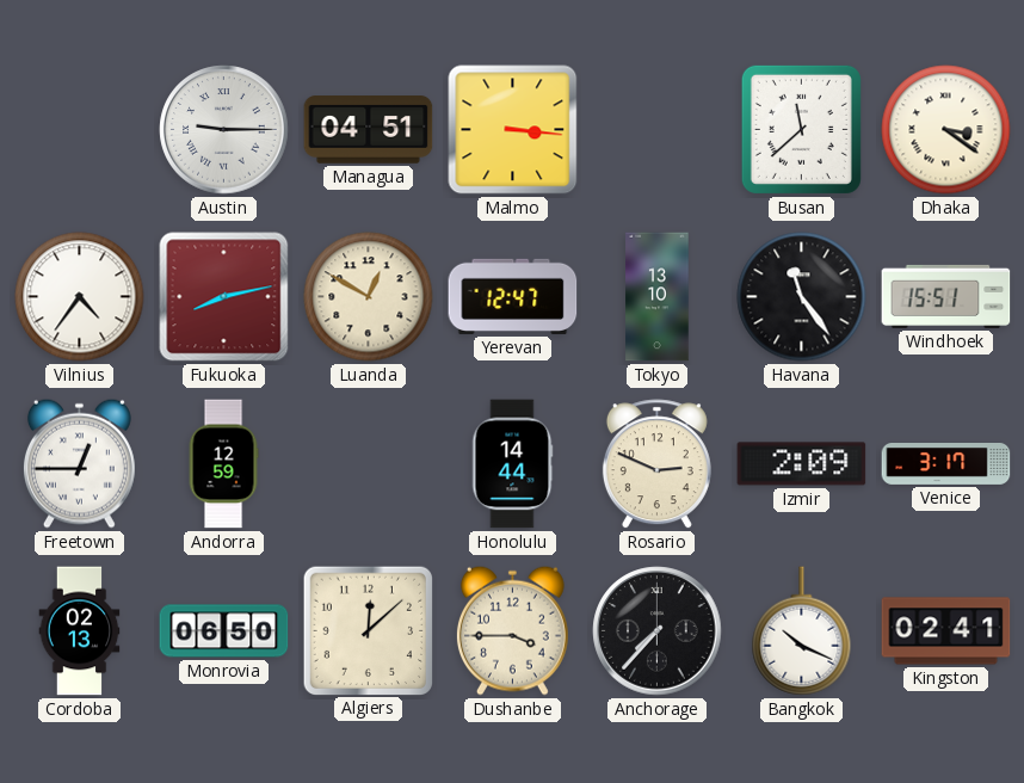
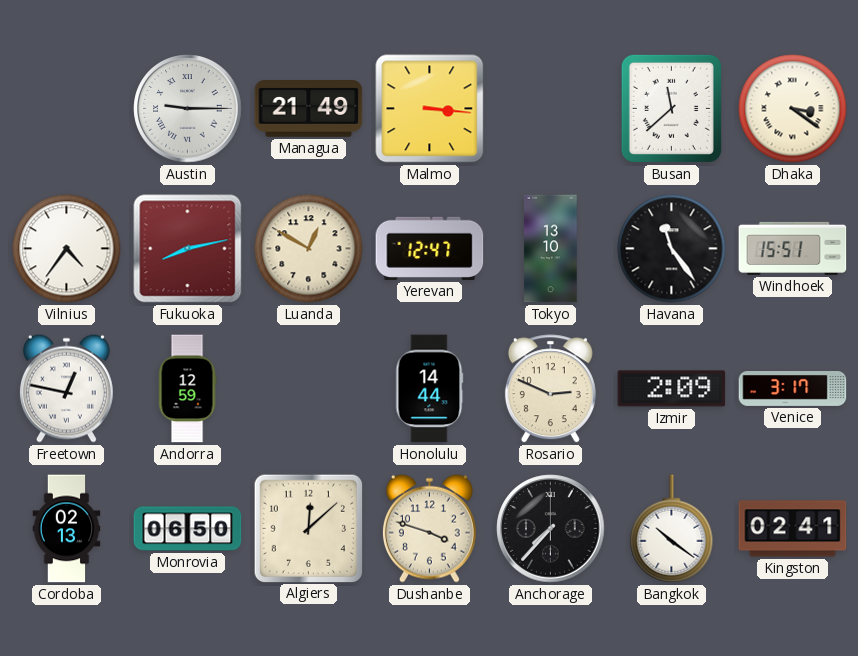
Managua: 04:51 -> 21:49 (309, 109)
Freetown: 12:45 -> 12:47 (66, 388)
Dushanbe: 3:45 -> 3:48 (429, 528)
Bangkok: 10:19 -> 10:21 (672, 529)
